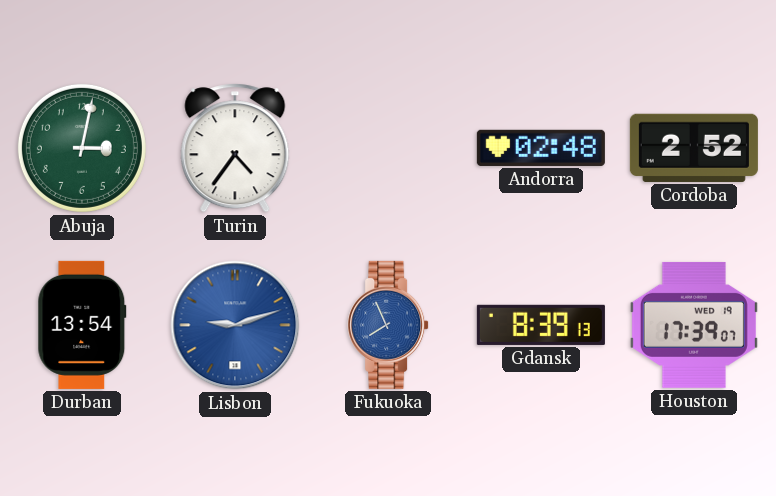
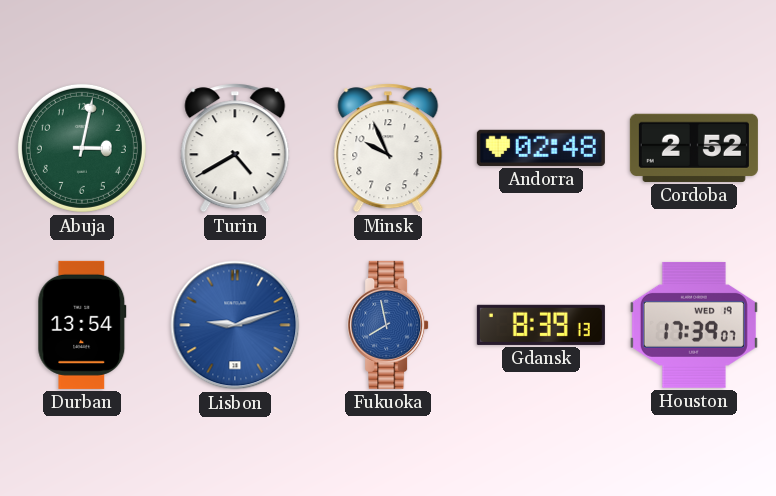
Turin: 4:36 -> 4:40 (235, 148)
Minsk: none -> 9:56 (388, 148)
Fukuoka: 7:56 -> 7:58 (388, 325)
